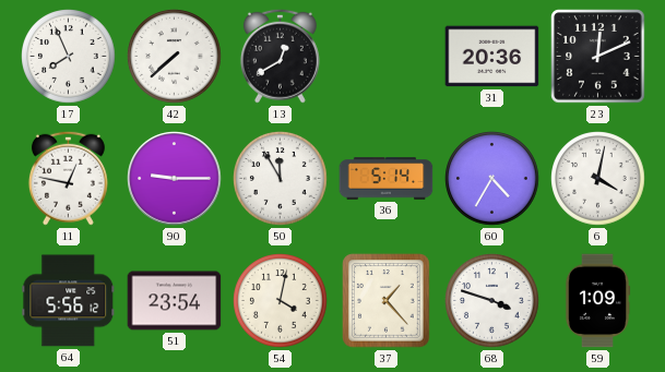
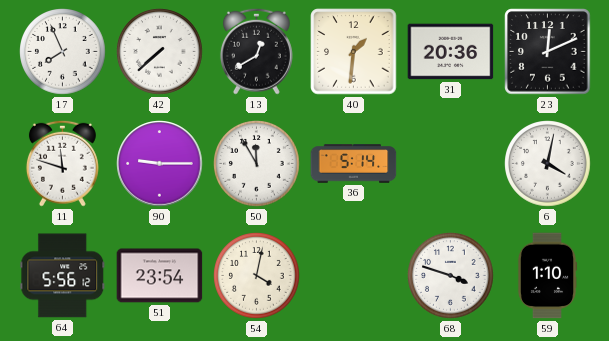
40: none -> 1:31 (354, 52)
11: 12:47 -> 11:48 (62, 163)
60: 4:35 -> none (492, 179)
37: 1:23 -> none (387, 301)
59: 1:09 -> 1:10 (547, 276)
